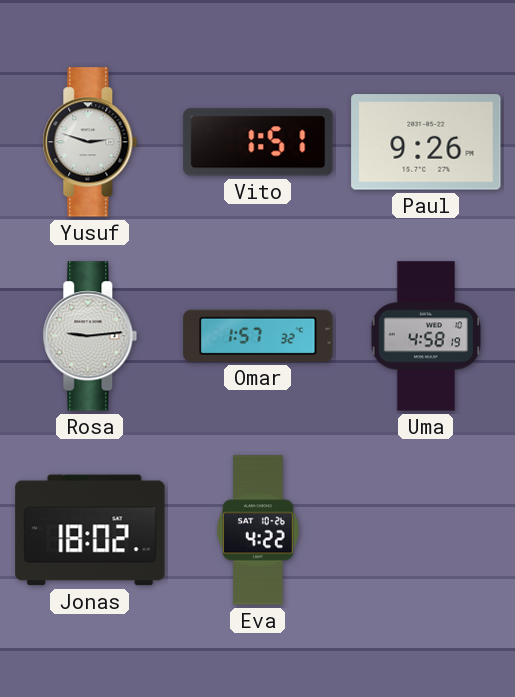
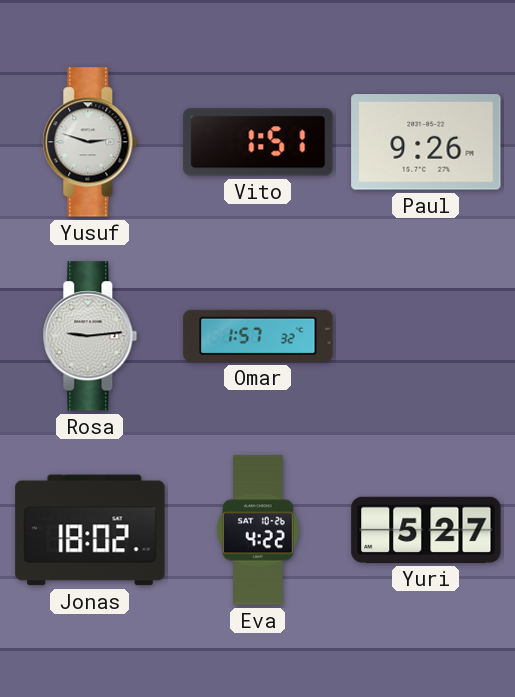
Uma: 4:58 -> none (426, 336)
Yuri: none -> 5:27 (426, 530)
